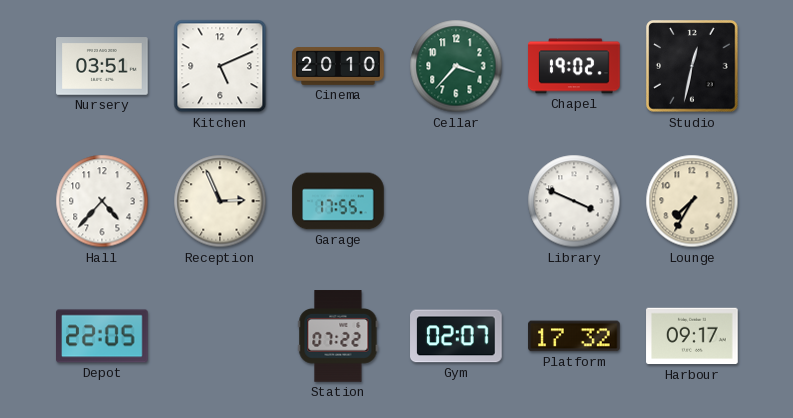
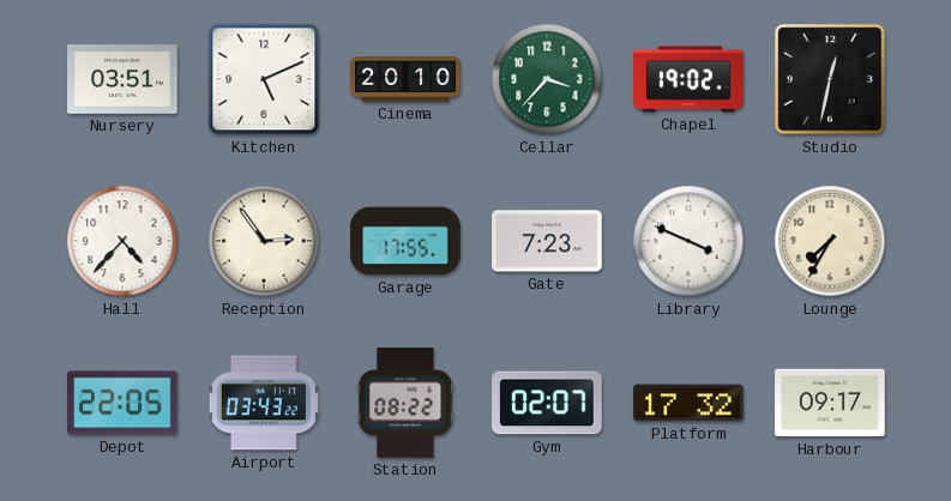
Reception: 2:56 -> 2:54 (264, 241)
Gate: none -> 7:23 (547, 241)
Airport: none -> 03:43 (264, 403)
Station: 07:22 -> 08:22 (405, 403)
